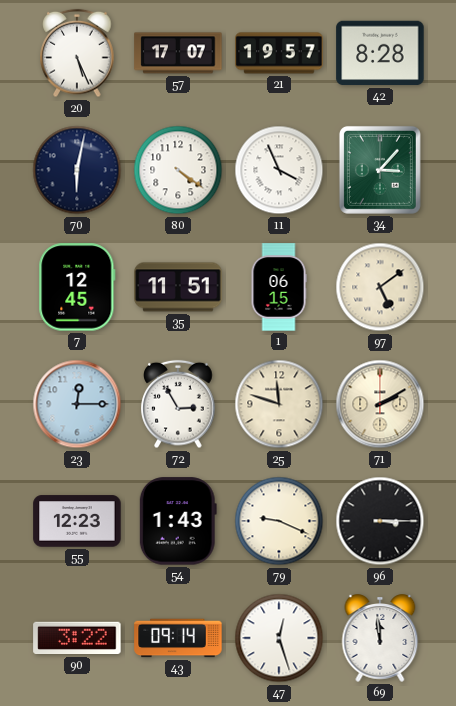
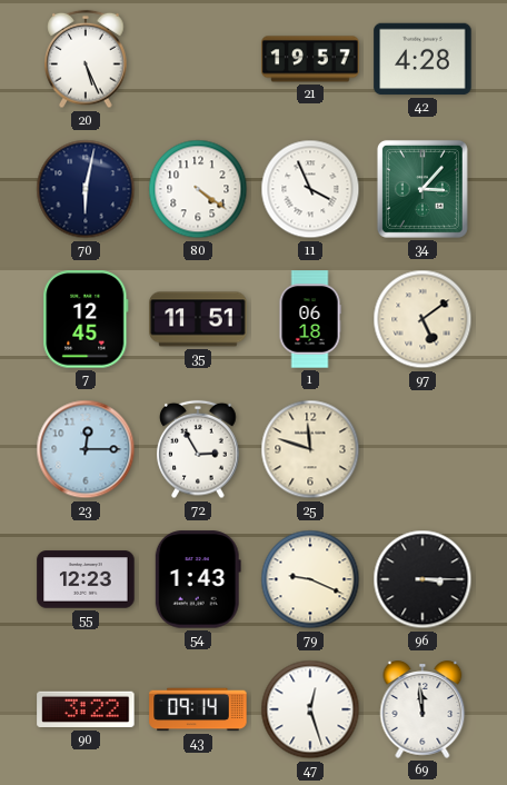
57: 17:07 -> none (178, 53)
42: 8:28 -> 4:28 (422, 59)
1: 06:15 -> 06:18 (310, 319)
71: 2:10 -> none (380, 404)
